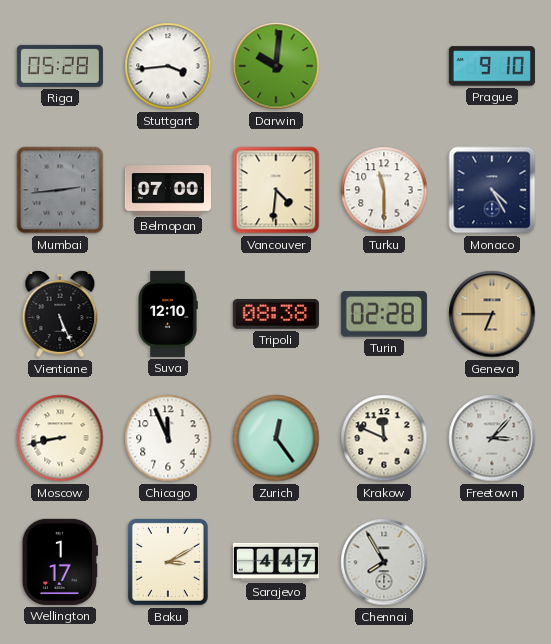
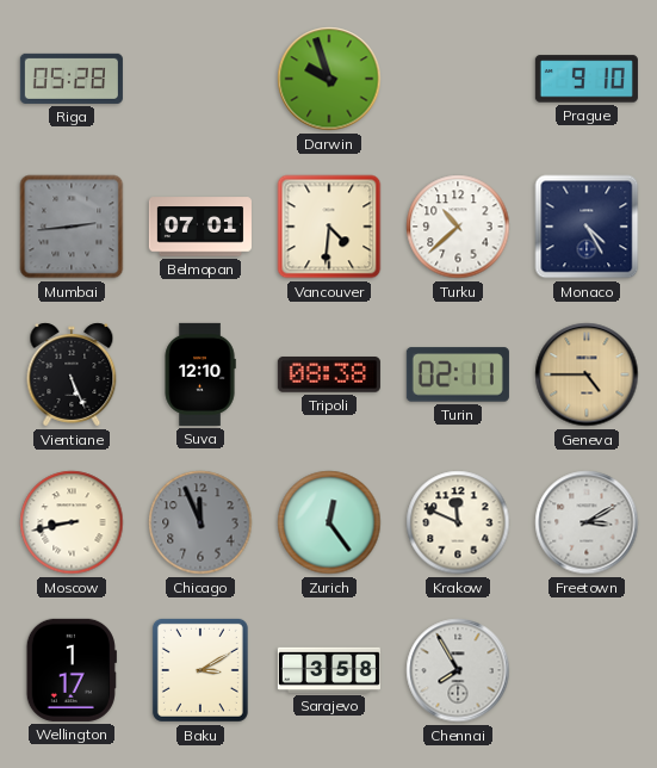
Stuttgart: 3:44 -> none (168, 66)
Darwin: 10:01 -> 9:57 (329, 79)
Belmopan: 07:00 -> 07:01 (200, 227)
Turku: 11:30 -> 10:38 (458, 227)
Turin: 02:28 -> 02:11 (458, 374)
Geneva: 6:45 -> 4:45 (587, 374)
Chicago dial: white -> grey (200, 522)
Freetown: 3:07 -> 3:10 (587, 522)
Sarajevo: 4:47 -> 3:58 (329, 670)
